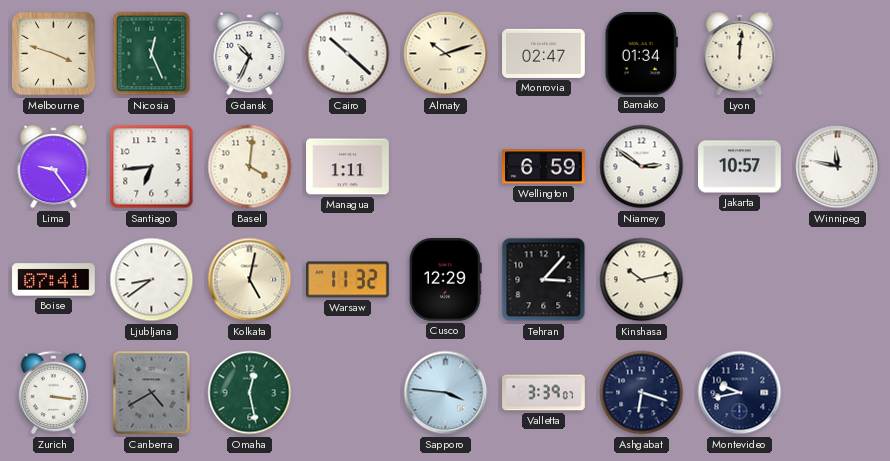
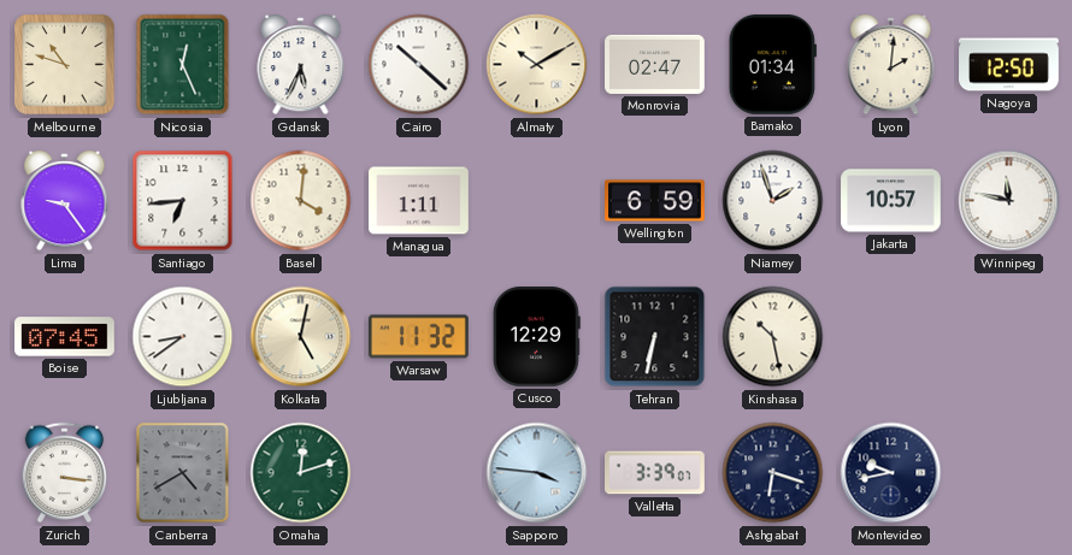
Melbourne: 3:48 -> 10:48 (65, 65)
Gdansk: 10:34 -> 5:34 (301, 65)
Almaty: 10:12 -> 10:10 (537, 65)
Lyon: 12:01 -> 2:01 (891, 65)
Nagoya: none -> 12:50 (1009, 65)
Niamey: 2:51 -> 1:57 (773, 201)
Boise: 07:41 -> 07:45 (65, 337)
Tehran: 3:07 -> 6:32 (655, 337)
Kinshasa: 10:13 -> 10:28 (773, 337)
Omaha: 12:28 -> 12:12 (301, 473)
